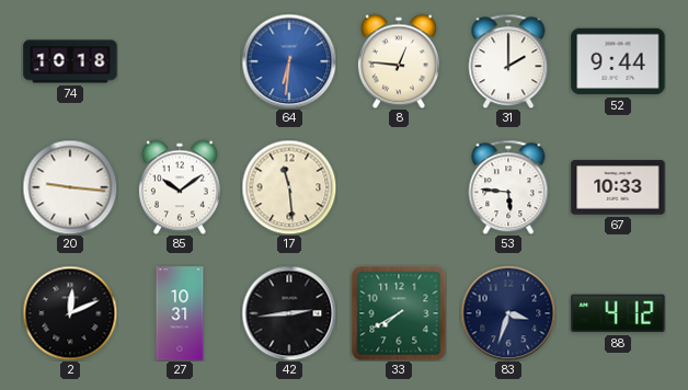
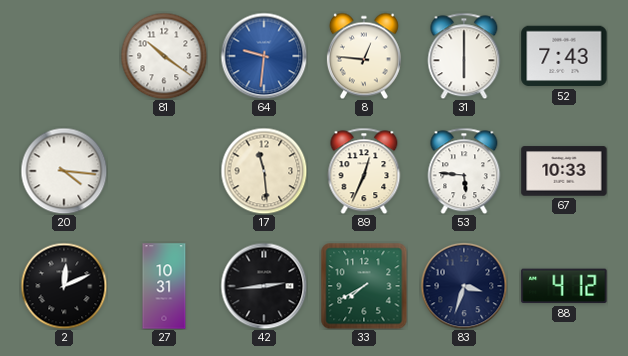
74: 10:18 -> none (70, 61)
81: none -> 10:21 (164, 56)
64: 6:31 -> 9:31 (264, 56)
31: 2:00 -> 6:00 (464, 56)
52: 9:44 -> 7:43 (564, 56)
20: 9:16 -> 4:16 (64, 171)
85: 10:09 -> none (180, 187)
89: none -> 12:34 (364, 171)
